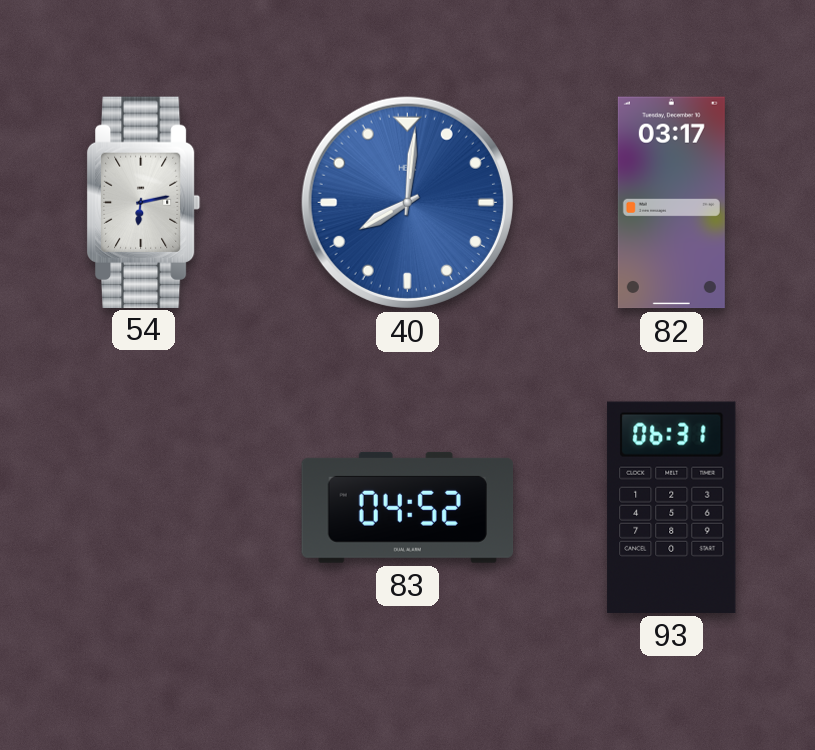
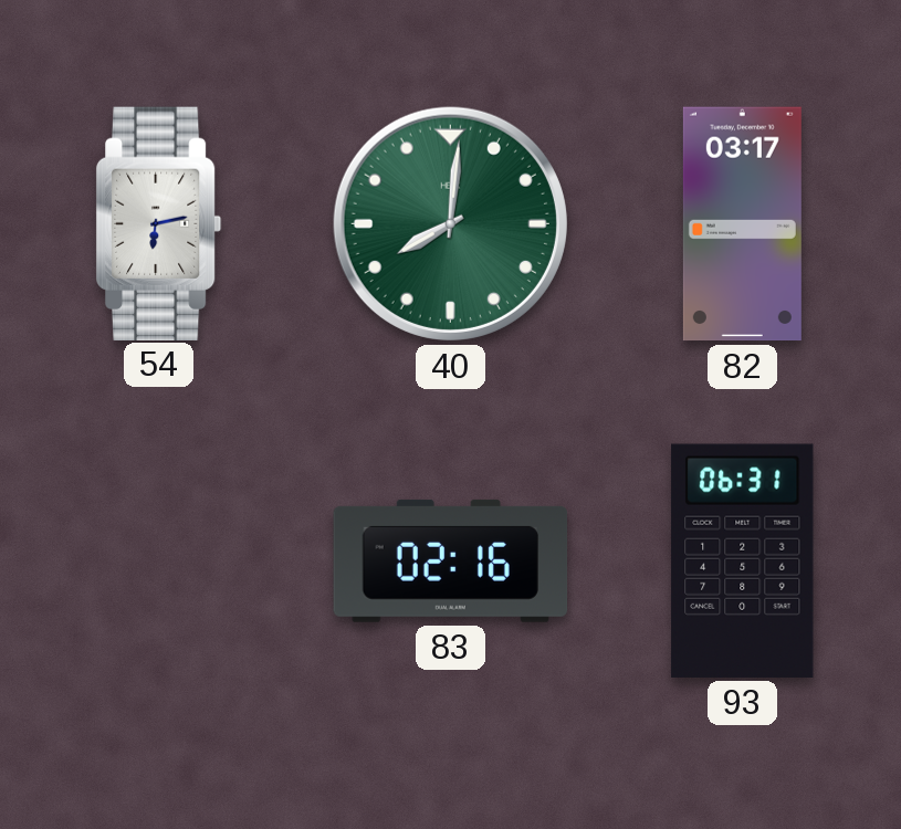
40 dial: blue -> green (450, 223)
83: 04:52 -> 02:16 (451, 560)
